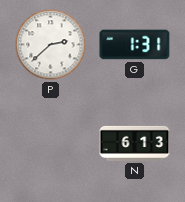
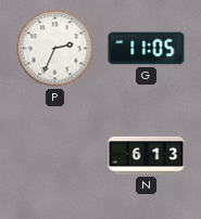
P: 2:38 -> 2:34 (55, 49)
G: 1:31 -> 11:05 (147, 49)
